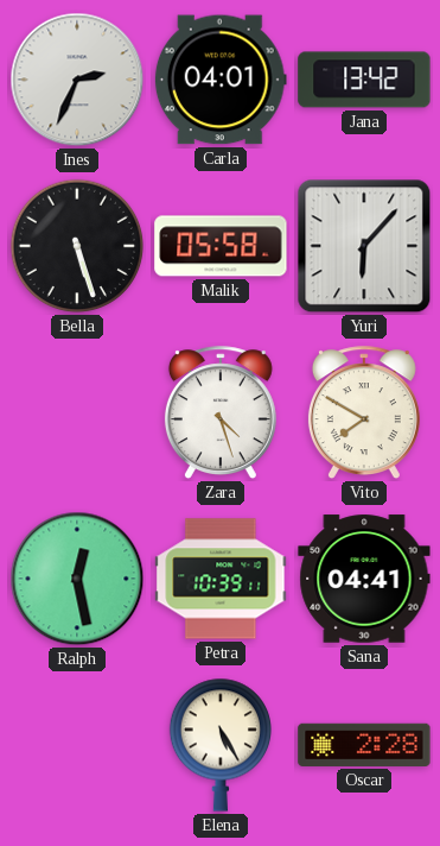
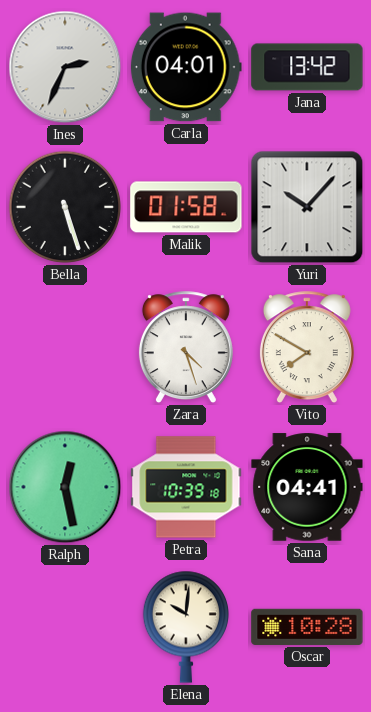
Malik: 05:58 -> 01:58 (186, 207)
Yuri: 6:07 -> 10:07 (307, 207)
Petra: 10:39:11 -> 10:39:18 (186, 487)
Elena: 5:25 -> 10:01 (185, 627)
Oscar: 2:28 -> 10:28 (307, 627)
